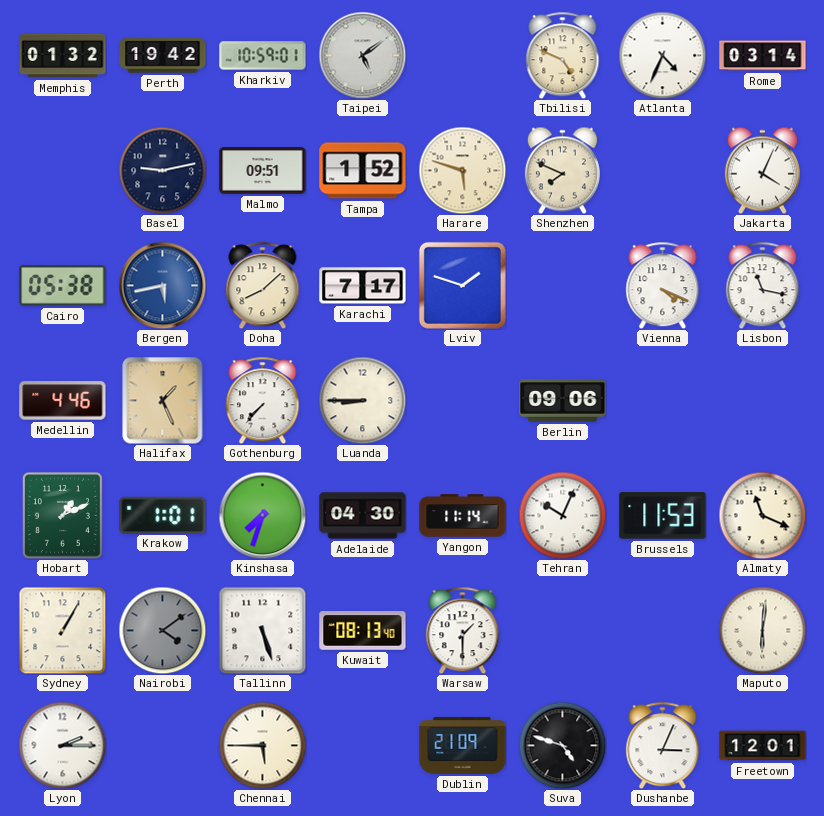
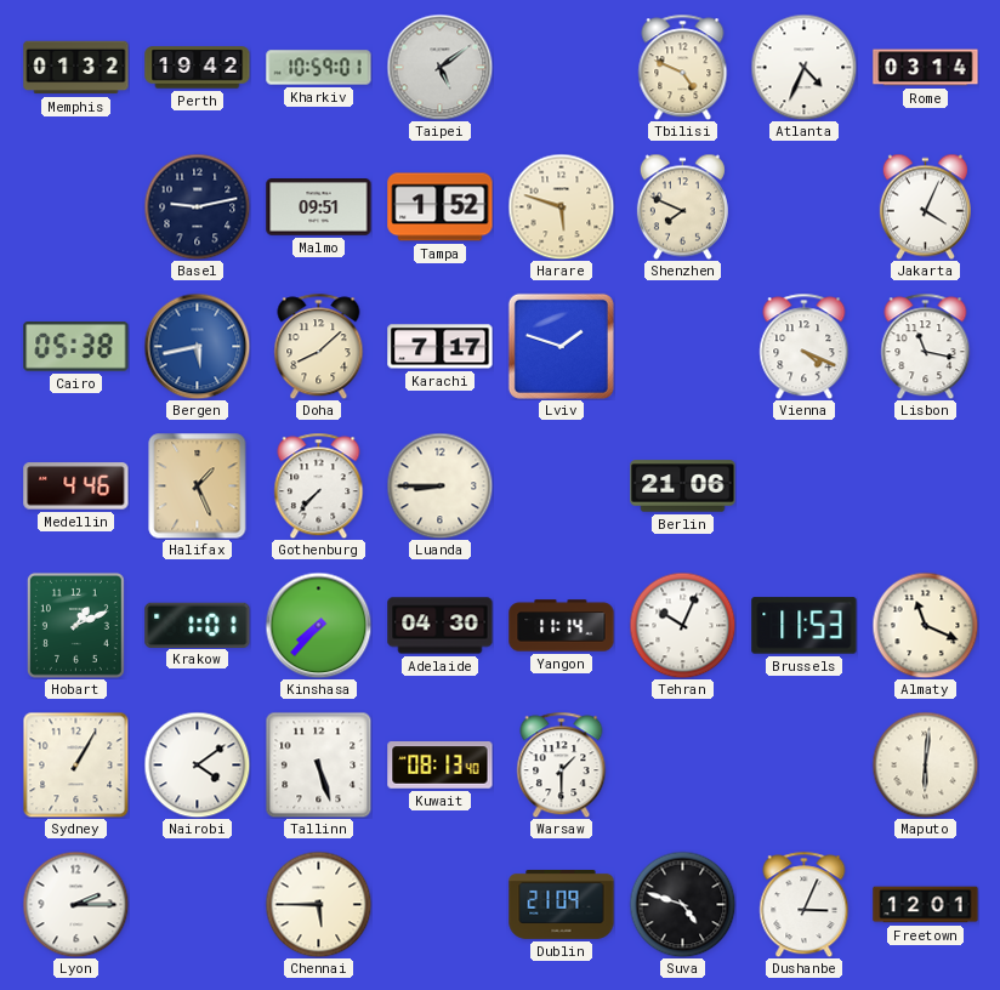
Berlin: 09:06 -> 21:06 (683, 487)
Kinshasa: 7:33 -> 7:37 (318, 625)
Nairobi dial: grey -> white (197, 764)
